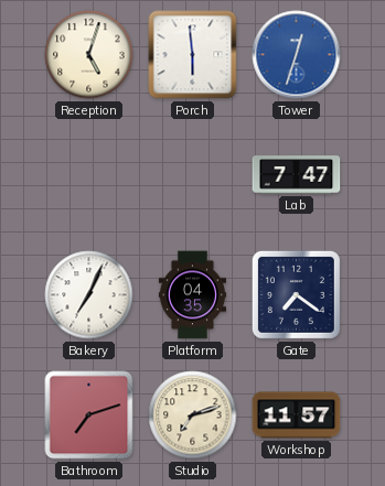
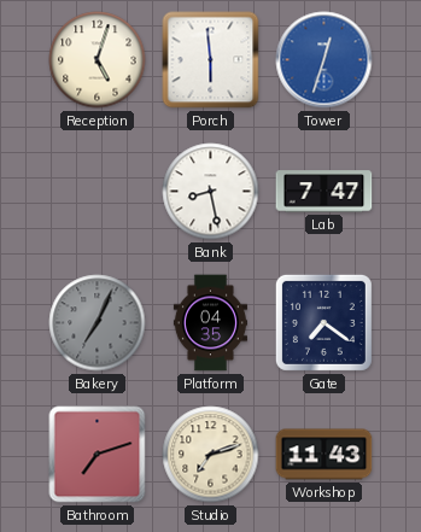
Bank: none -> 8:28 (211, 192)
Bakery dial: white -> grey (98, 323)
Workshop: 11:57 -> 11:43 (324, 455)
